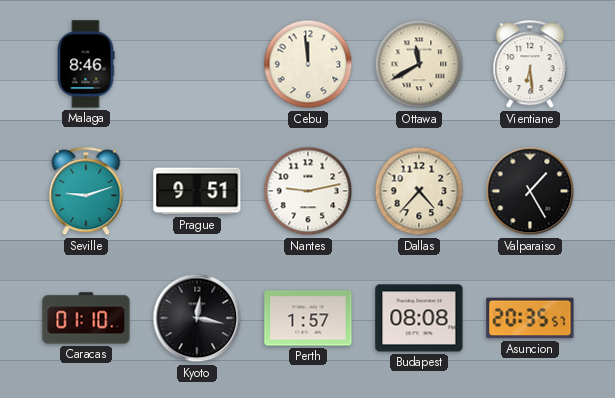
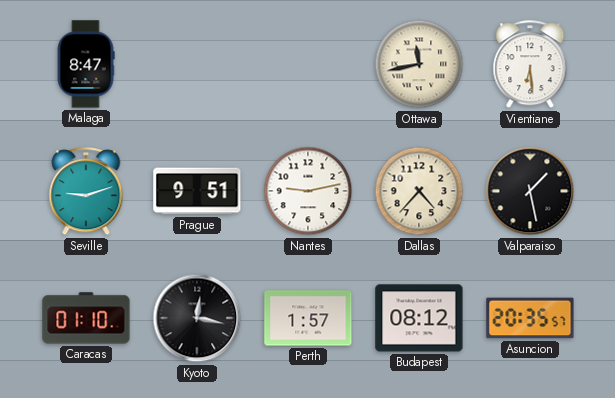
Malaga: 8:46 -> 8:47 (86, 64)
Cebu: 11:59 -> none (308, 64)
Ottawa: 11:40 -> 11:43 (419, 64)
Valparaiso: 1:25 -> 1:28 (530, 191)
Budapest: 08:08 -> 08:12 (419, 318)
